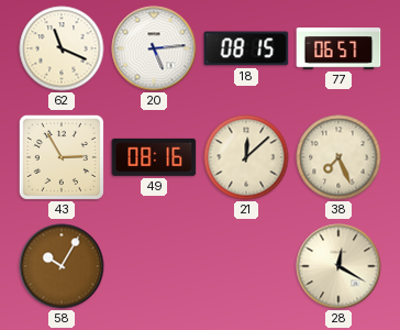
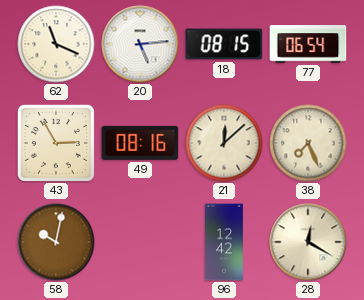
77: 06:57 -> 06:54 (308, 44)
58: 10:05 -> 10:02 (56, 242)
96: none -> 12:42 (225, 242)
